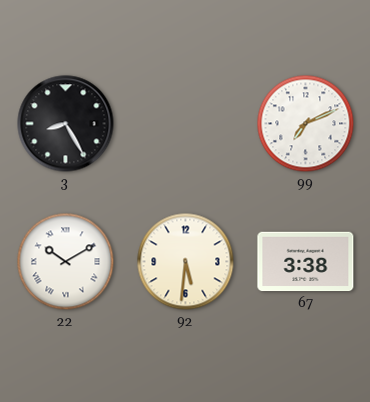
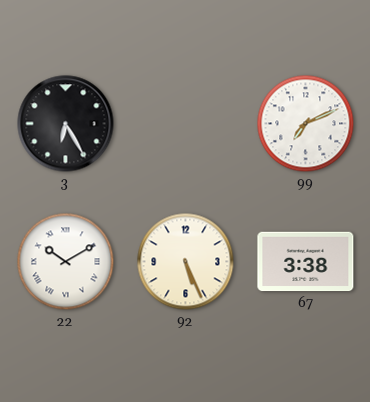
3: 8:25 -> 6:25 (66, 124)
92: 5:31 -> 5:26 (186, 262)
